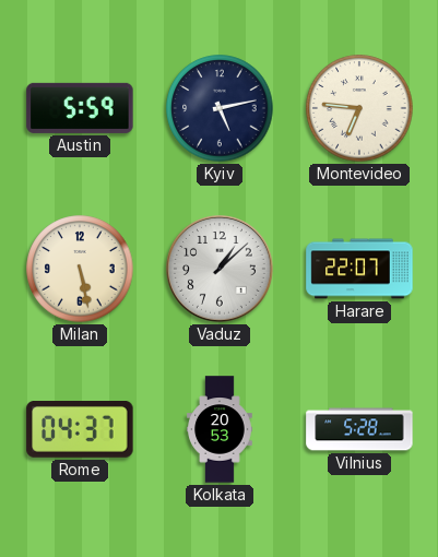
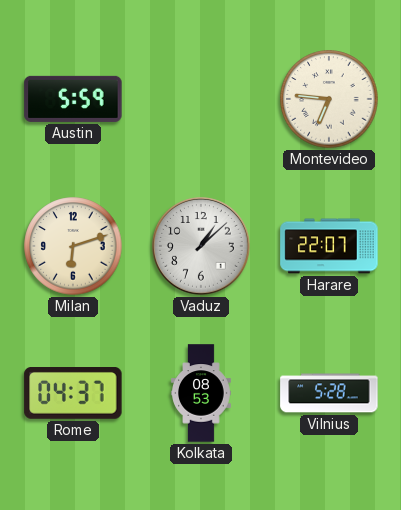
Kyiv: 5:13 -> none (220, 108)
Milan: 5:28 -> 6:12 (73, 246)
Kolkata: 20:53 -> 08:53 (201, 393)
